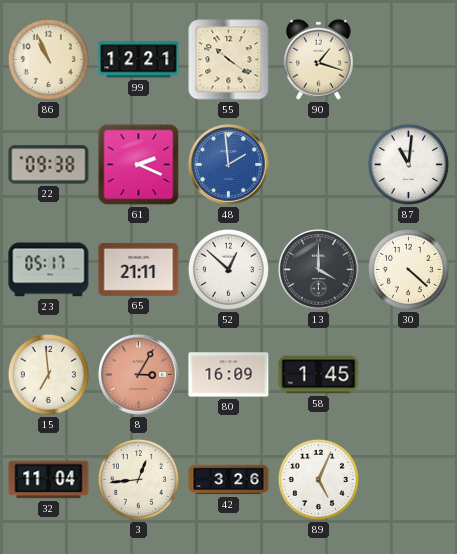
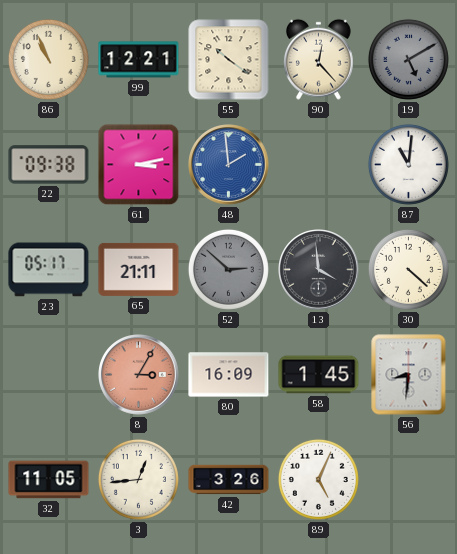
90: 1:18 -> 12:23 (318, 59)
19: none -> 5:10 (408, 59)
61: 2:19 -> 3:13 (139, 165)
52: 12:52 -> 2:52 (228, 269)
52 dial: white -> grey (228, 269)
13: 4:00 -> 3:59 (319, 270)
15: 6:59 -> none (48, 374)
56: none -> 8:31 (409, 375)
32: 11:04 -> 11:05 (49, 480)
